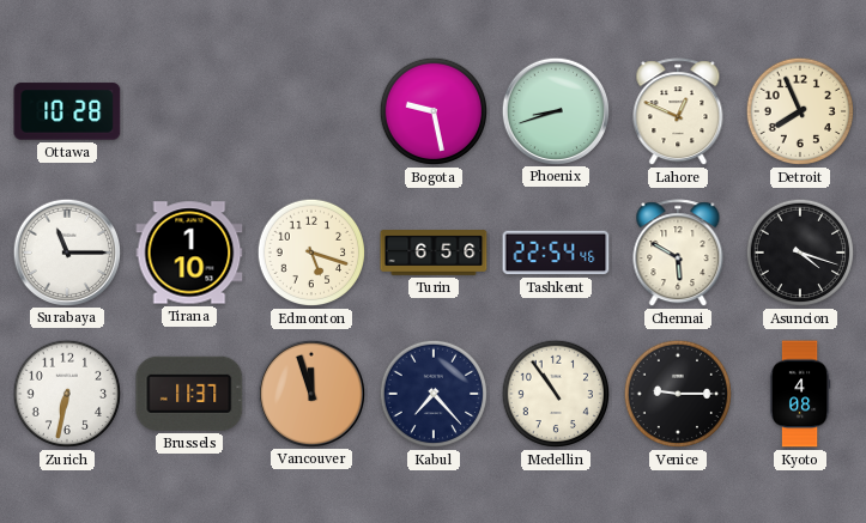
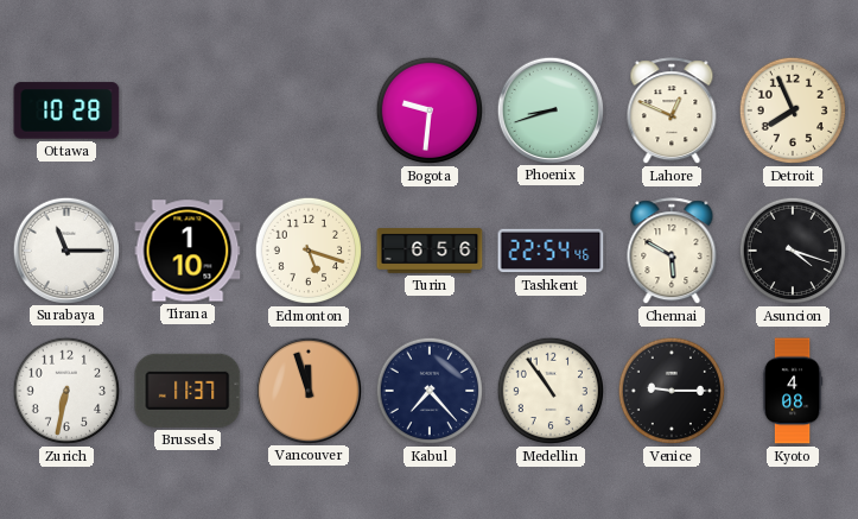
Bogota: 9:28 -> 9:31 (430, 110)
